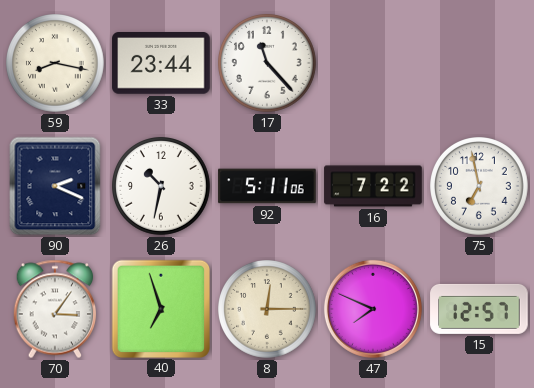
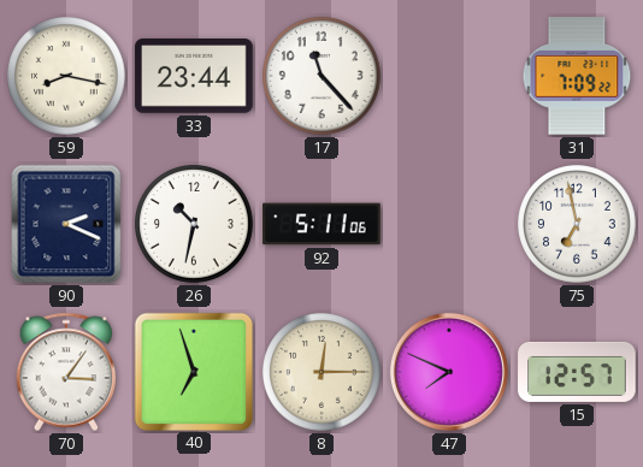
31: none -> 7:09 (577, 76)
16: 7:22 -> none (373, 186)
